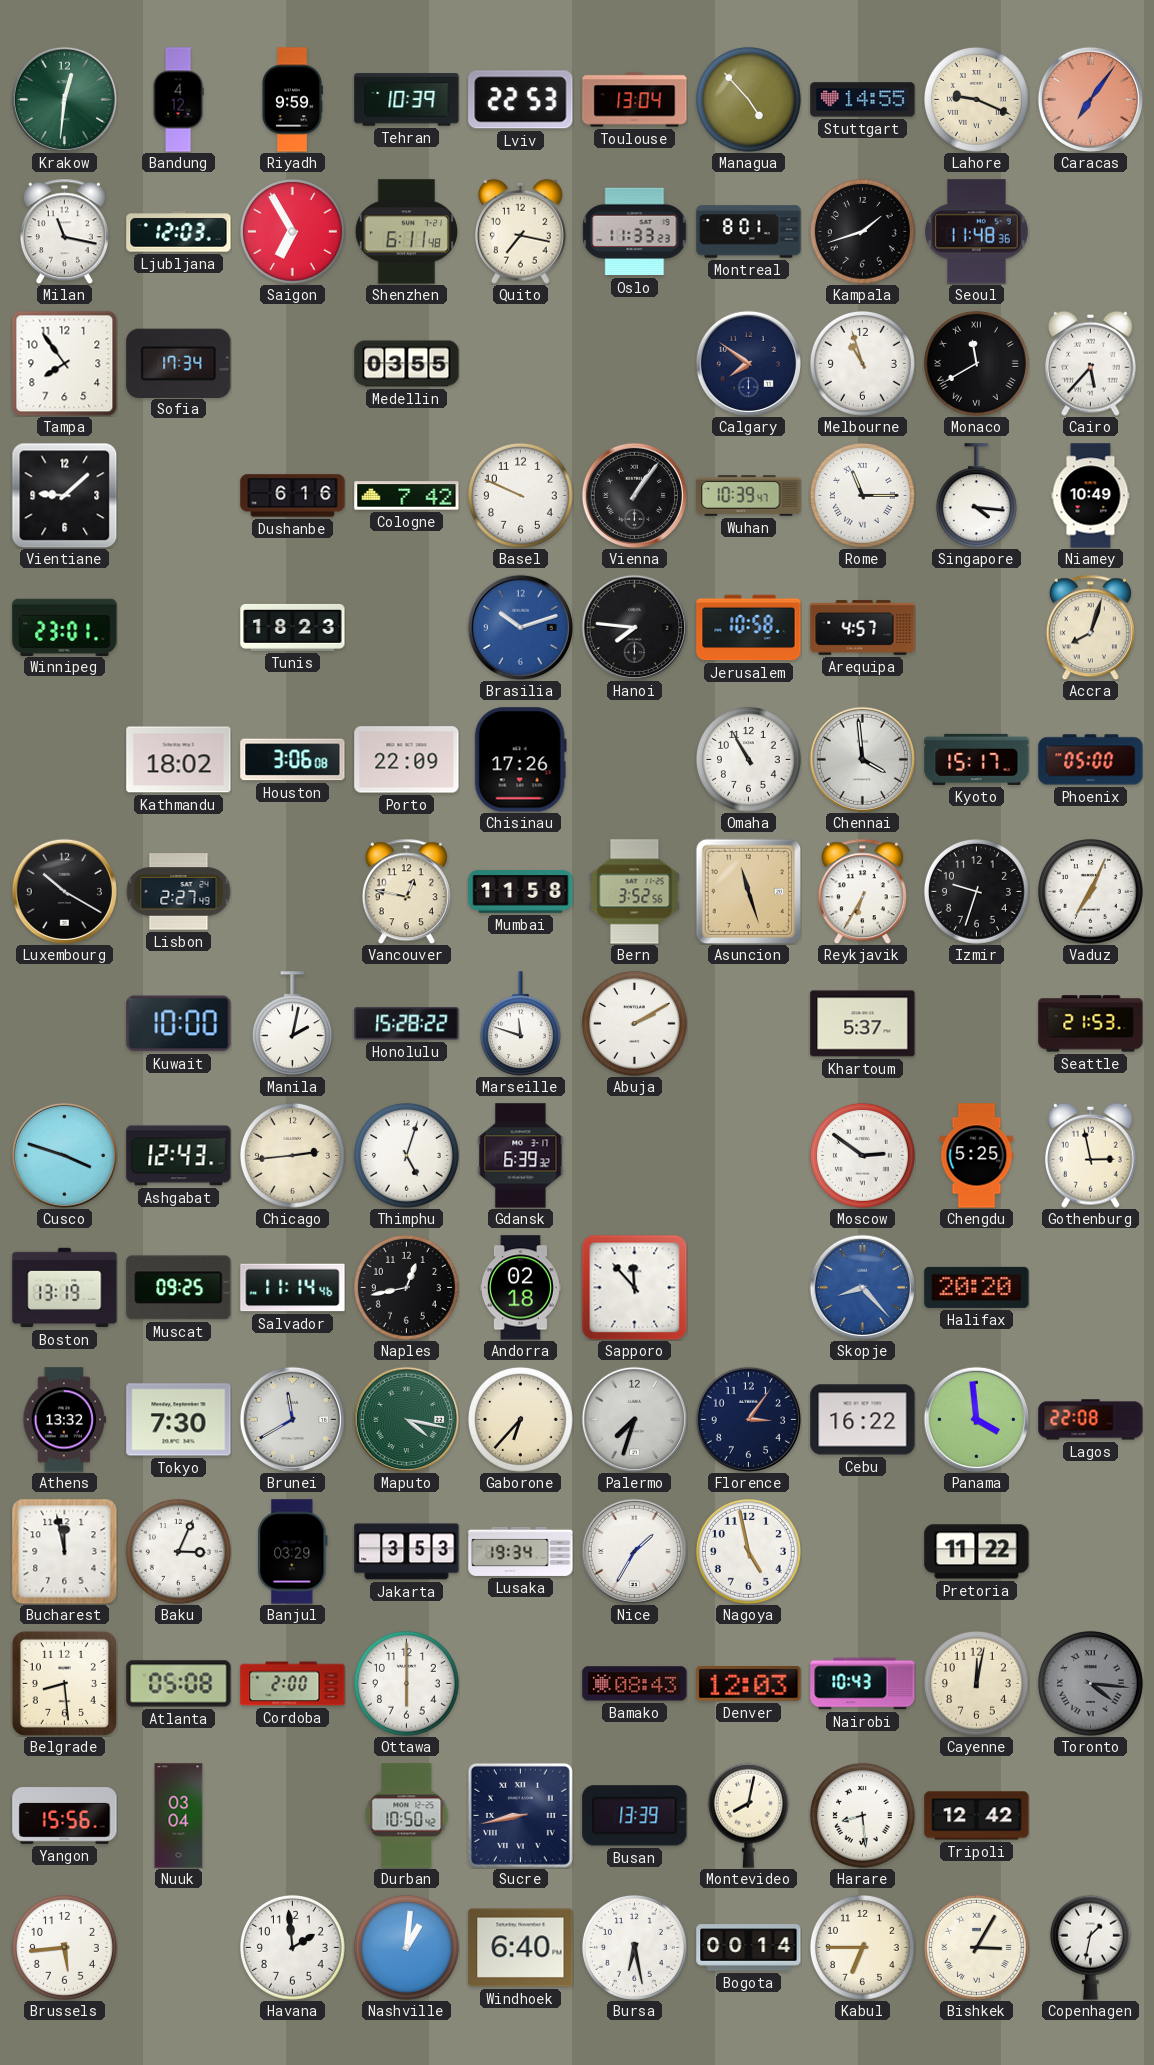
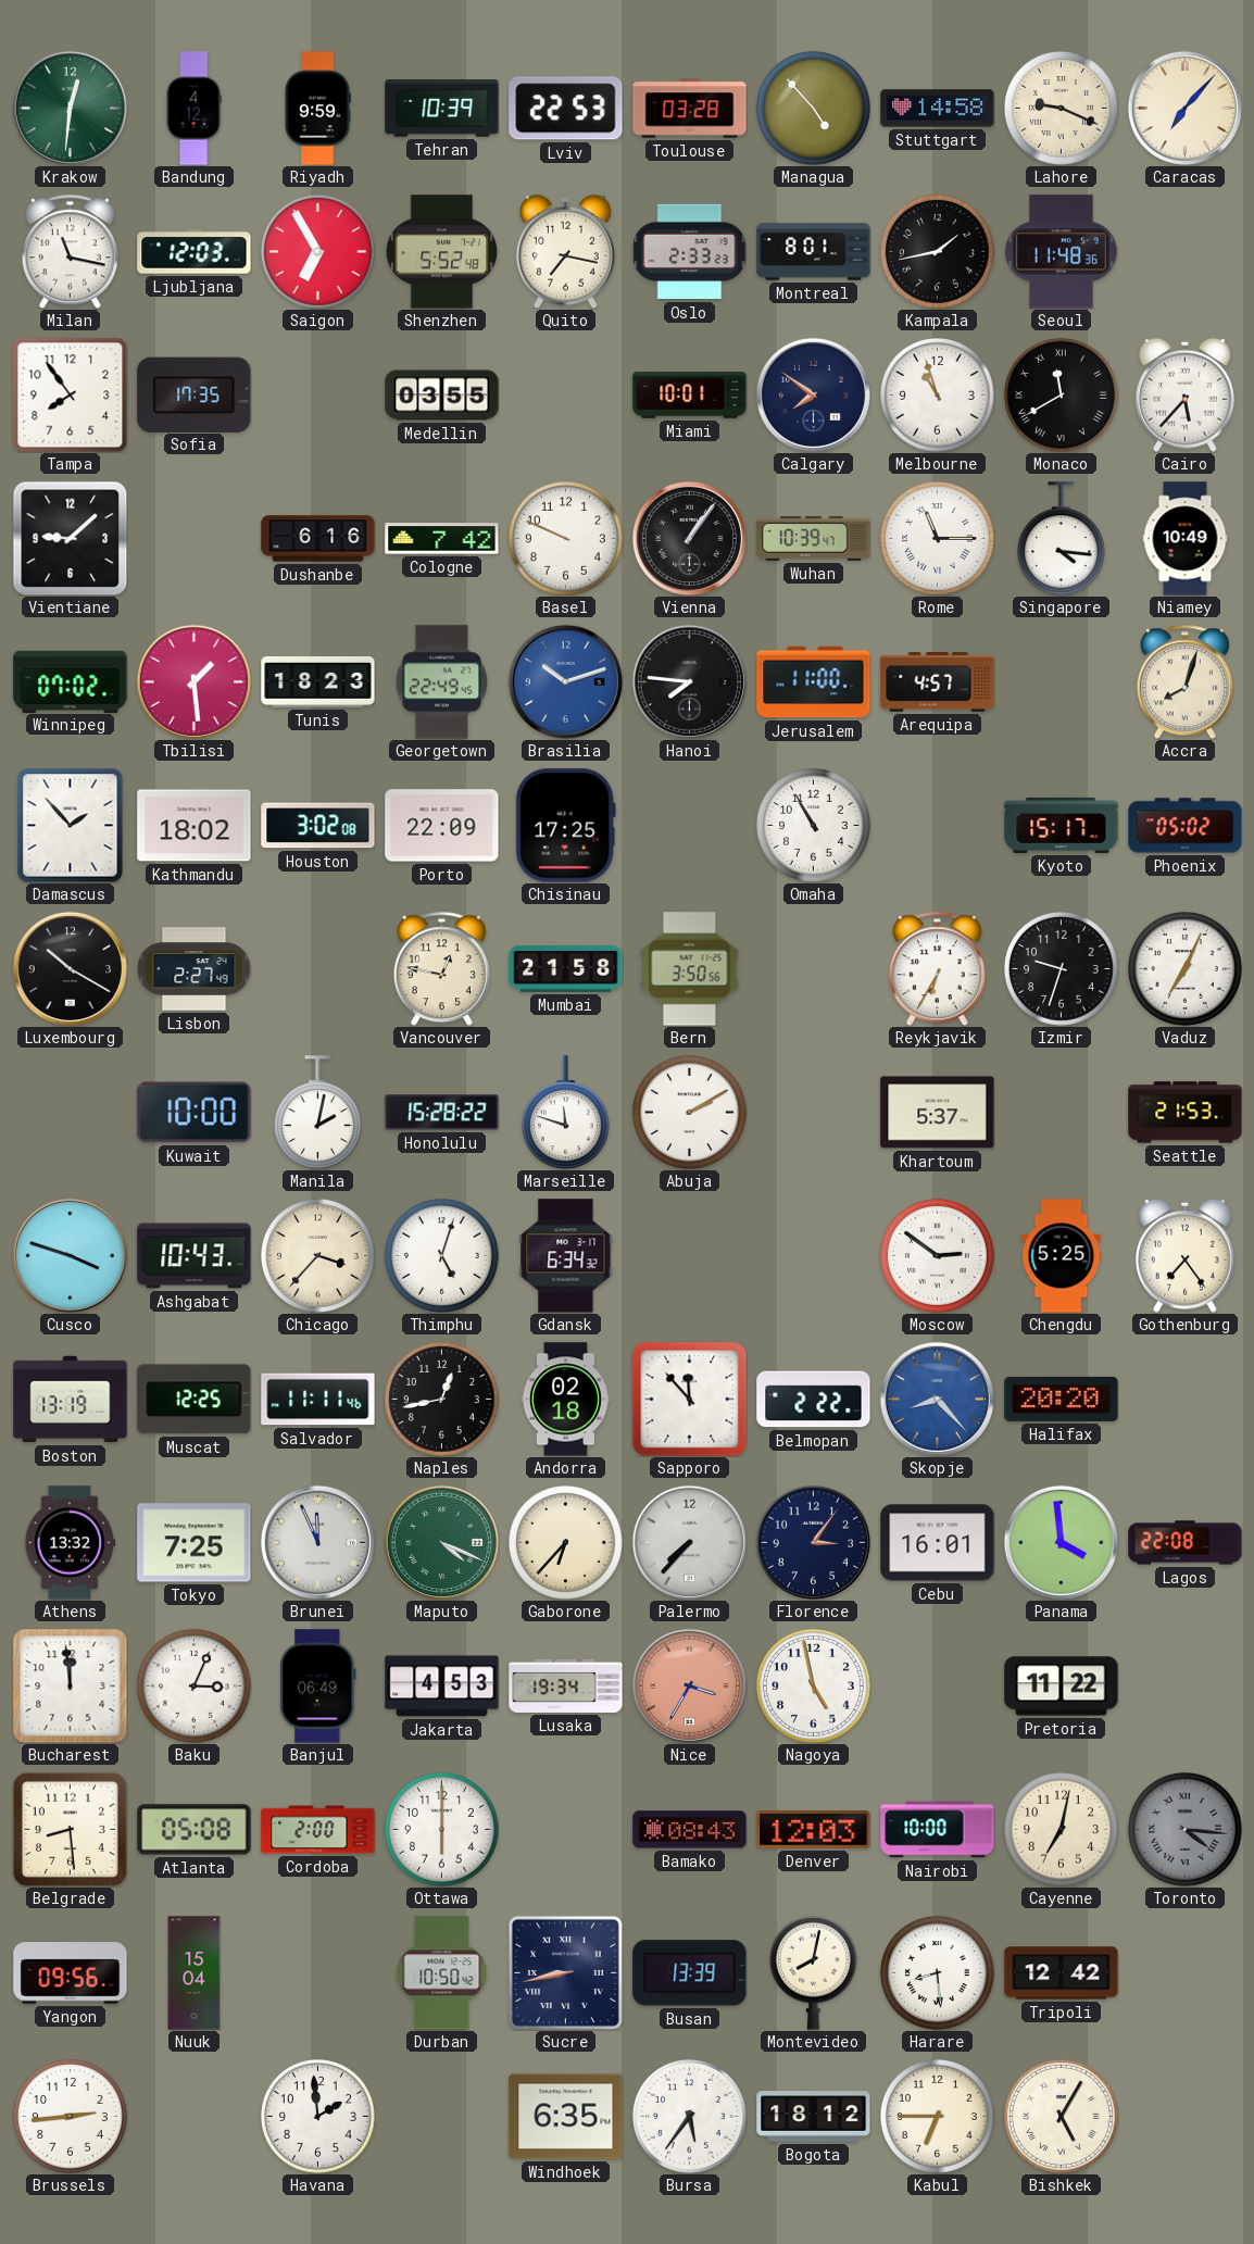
Toulouse: 13:04 -> 03:28 (690, 109)
Stuttgart: 14:55 -> 14:58 (938, 109)
Caracas: 7:06 -> 7:07 (1184, 108)
Caracas dial: salmon -> cream (1184, 108)
Shenzhen: 6:11 -> 5:52 (441, 252)
Oslo: 11:33 -> 2:33 (690, 252)
Kampala: 1:42 -> 1:43 (937, 251)
Sofia: 17:34 -> 17:35 (195, 394)
Miami: none -> 10:01 (690, 396)
Winnipeg: 23:01 -> 07:02 (71, 681)
Tbilisi: none -> 1:29 (193, 681)
Georgetown: none -> 22:49 (442, 682)
Jerusalem: 10:58 -> 11:00 (814, 682)
Damascus: none -> 1:53 (71, 826)
Houston: 3:06 -> 3:02 (318, 826)
Chisinau: 17:26 -> 17:25 (565, 826)
Chennai: 3:59 -> none (862, 759)
Phoenix: 05:00 -> 05:02 (1186, 826)
Mumbai: 11:58 -> 21:58 (566, 969)
Bern: 3:52 -> 3:50 (690, 969)
Asuncion: 11:27 -> none (748, 891)
Ashgabat: 12:43 -> 10:43 (195, 1256)
Chicago: 2:44 -> 3:37 (317, 1255)
Gdansk: 6:39 -> 6:34 (566, 1256)
Gothenburg: 2:58 -> 7:24 (1186, 1255)
Muscat: 09:25 -> 12:25 (195, 1400)
Salvador: 11:14 -> 11:11 (318, 1400)
Belmopan: none -> 2:22 (814, 1400)
Tokyo: 7:30 -> 7:25 (195, 1543)
Brunei: 11:40 -> 11:56 (317, 1542)
Maputo: 4:17 -> 4:19 (441, 1542)
Palermo: 7:33 -> 7:37 (689, 1542)
Cebu: 16:22 -> 16:01 (938, 1543)
Bucharest: 11:58 -> 11:59 (70, 1685)
Banjul: 03:29 -> 06:49 (318, 1687)
Jakarta: 3:53 -> 4:53 (442, 1687)
Nice: 1:35 -> 3:35 (689, 1685)
Nice dial: white -> salmon (689, 1685)
Nairobi: 10:43 -> 10:00 (938, 1830)
Cayenne: 12:02 -> 7:02 (1061, 1829)
Yangon: 15:56 -> 09:56 (71, 1973)
Nuuk: 03:04 -> 15:04 (195, 1973)
Brussels: 5:44 -> 2:44 (70, 2116)
Nashville: 1:01 -> none (406, 1947)
Windhoek: 6:40 -> 6:35 (566, 2117)
Bursa: 6:28 -> 5:36 (689, 2116)
Bogota: 00:14 -> 18:12 (814, 2117)
Bishkek: 3:05 -> 5:05 (1061, 2116)
Copenhagen: 1:32 -> none (1090, 1947)
